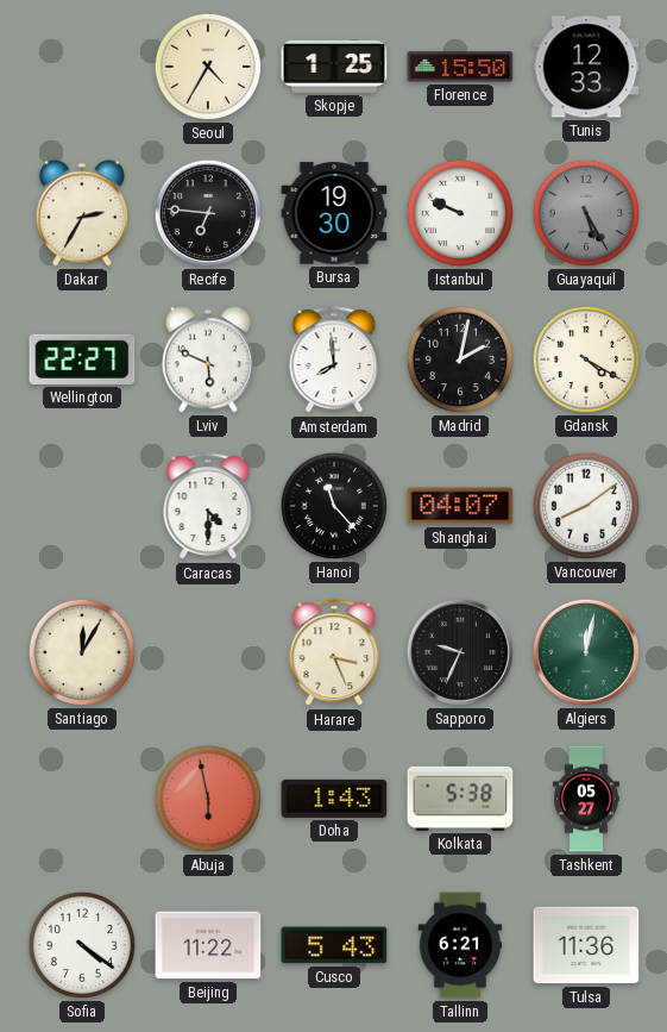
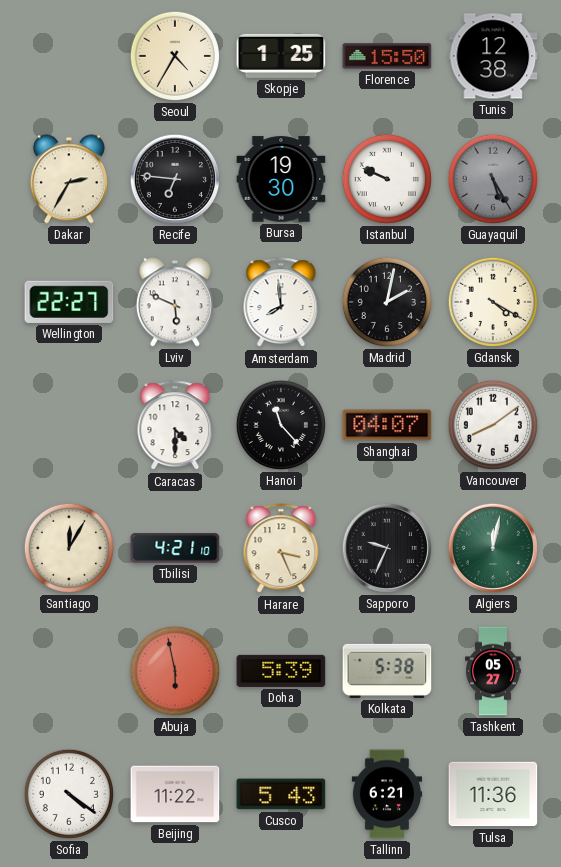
Tunis: 12:33 -> 12:38 (493, 56)
Tbilisi: none -> 4:21 (175, 548)
Doha: 1:43 -> 5:39 (281, 671)
